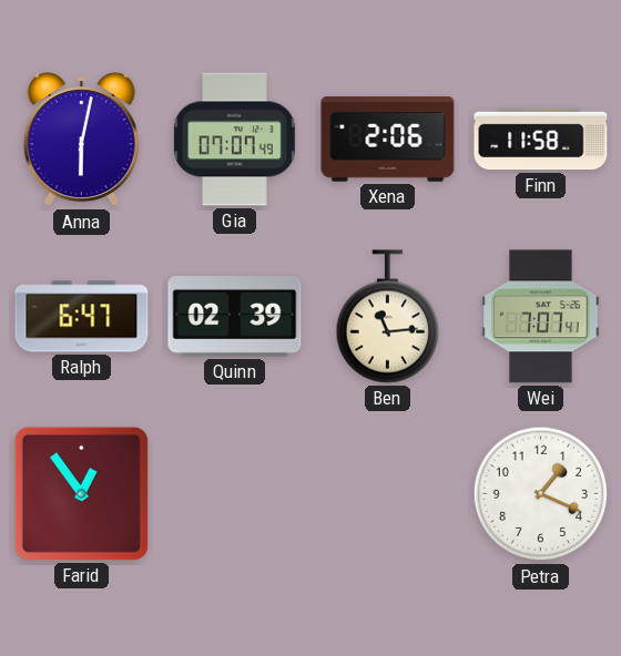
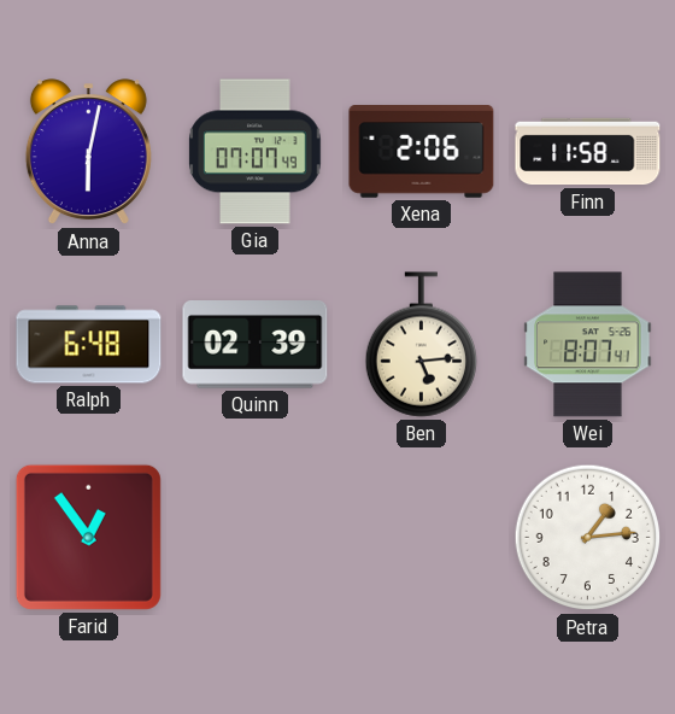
Ralph: 6:47 -> 6:48 (89, 345)
Ben: 11:14 -> 5:14 (421, 345)
Wei: 7:07 -> 8:07 (588, 345)
Petra: 1:19 -> 1:14 (588, 538)
